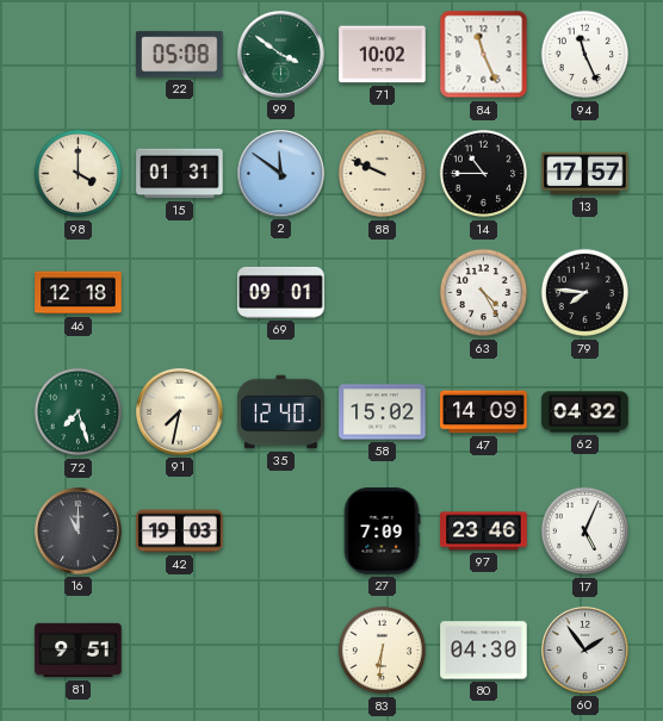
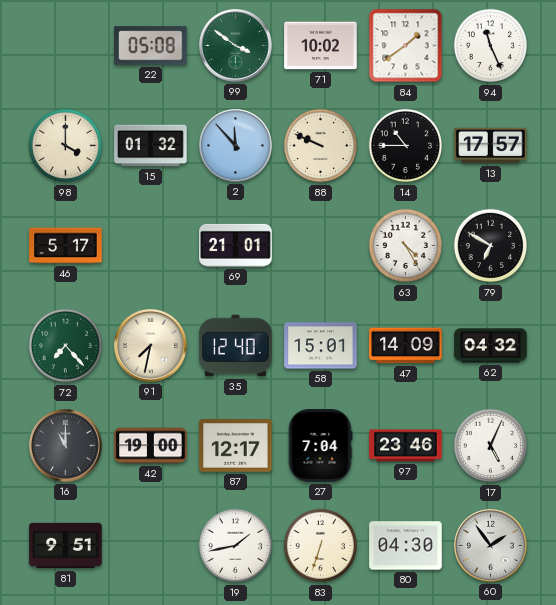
84: 11:26 -> 1:39 (406, 46)
15: 01:31 -> 01:32 (151, 146)
2: 11:51 -> 11:53 (236, 146)
46: 12:18 -> 5:17 (66, 246)
69: 09:01 -> 21:01 (236, 245)
79: 7:46 -> 6:50 (491, 246)
72: 7:27 -> 7:23 (66, 346)
58: 15:02 -> 15:01 (321, 346)
42: 19:03 -> 19:00 (151, 446)
87: none -> 12:17 (236, 446)
27: 7:09 -> 7:04 (320, 446)
19: none -> 1:43 (236, 546)
83: 6:31 -> 6:33 (321, 546)
